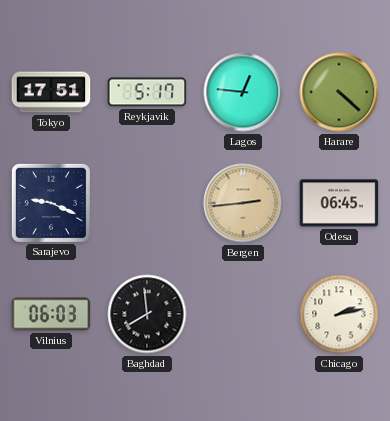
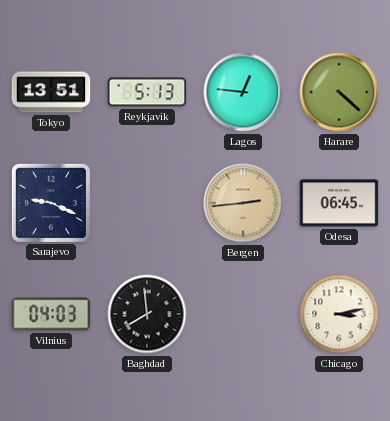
Tokyo: 17:51 -> 13:51 (51, 92)
Reykjavik: 5:17 -> 5:13 (147, 92)
Vilnius: 06:03 -> 04:03 (51, 314)
Chicago: 2:13 -> 3:13 (339, 314)
